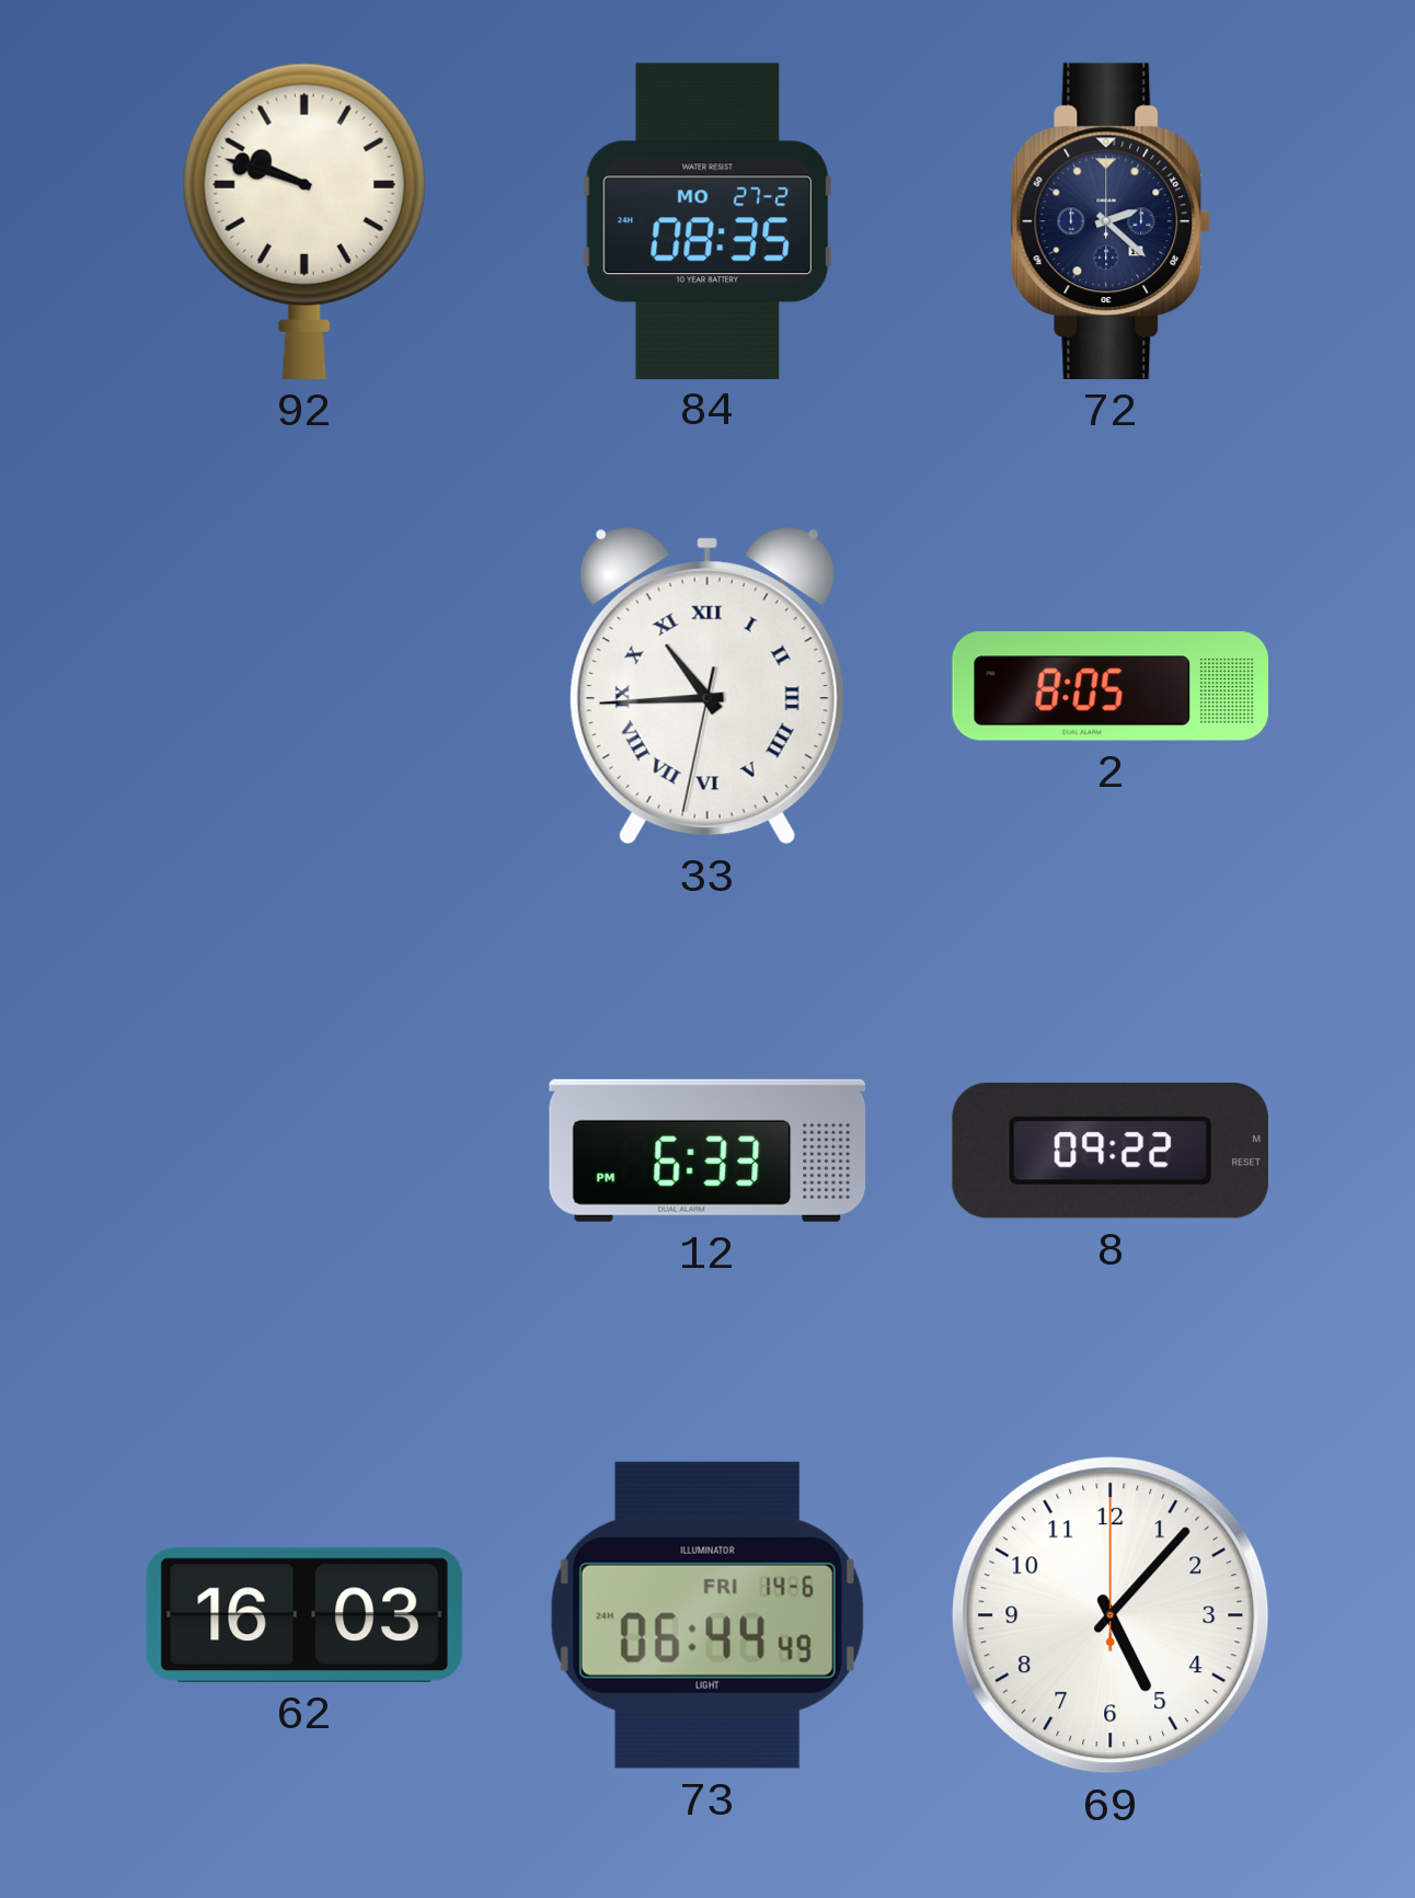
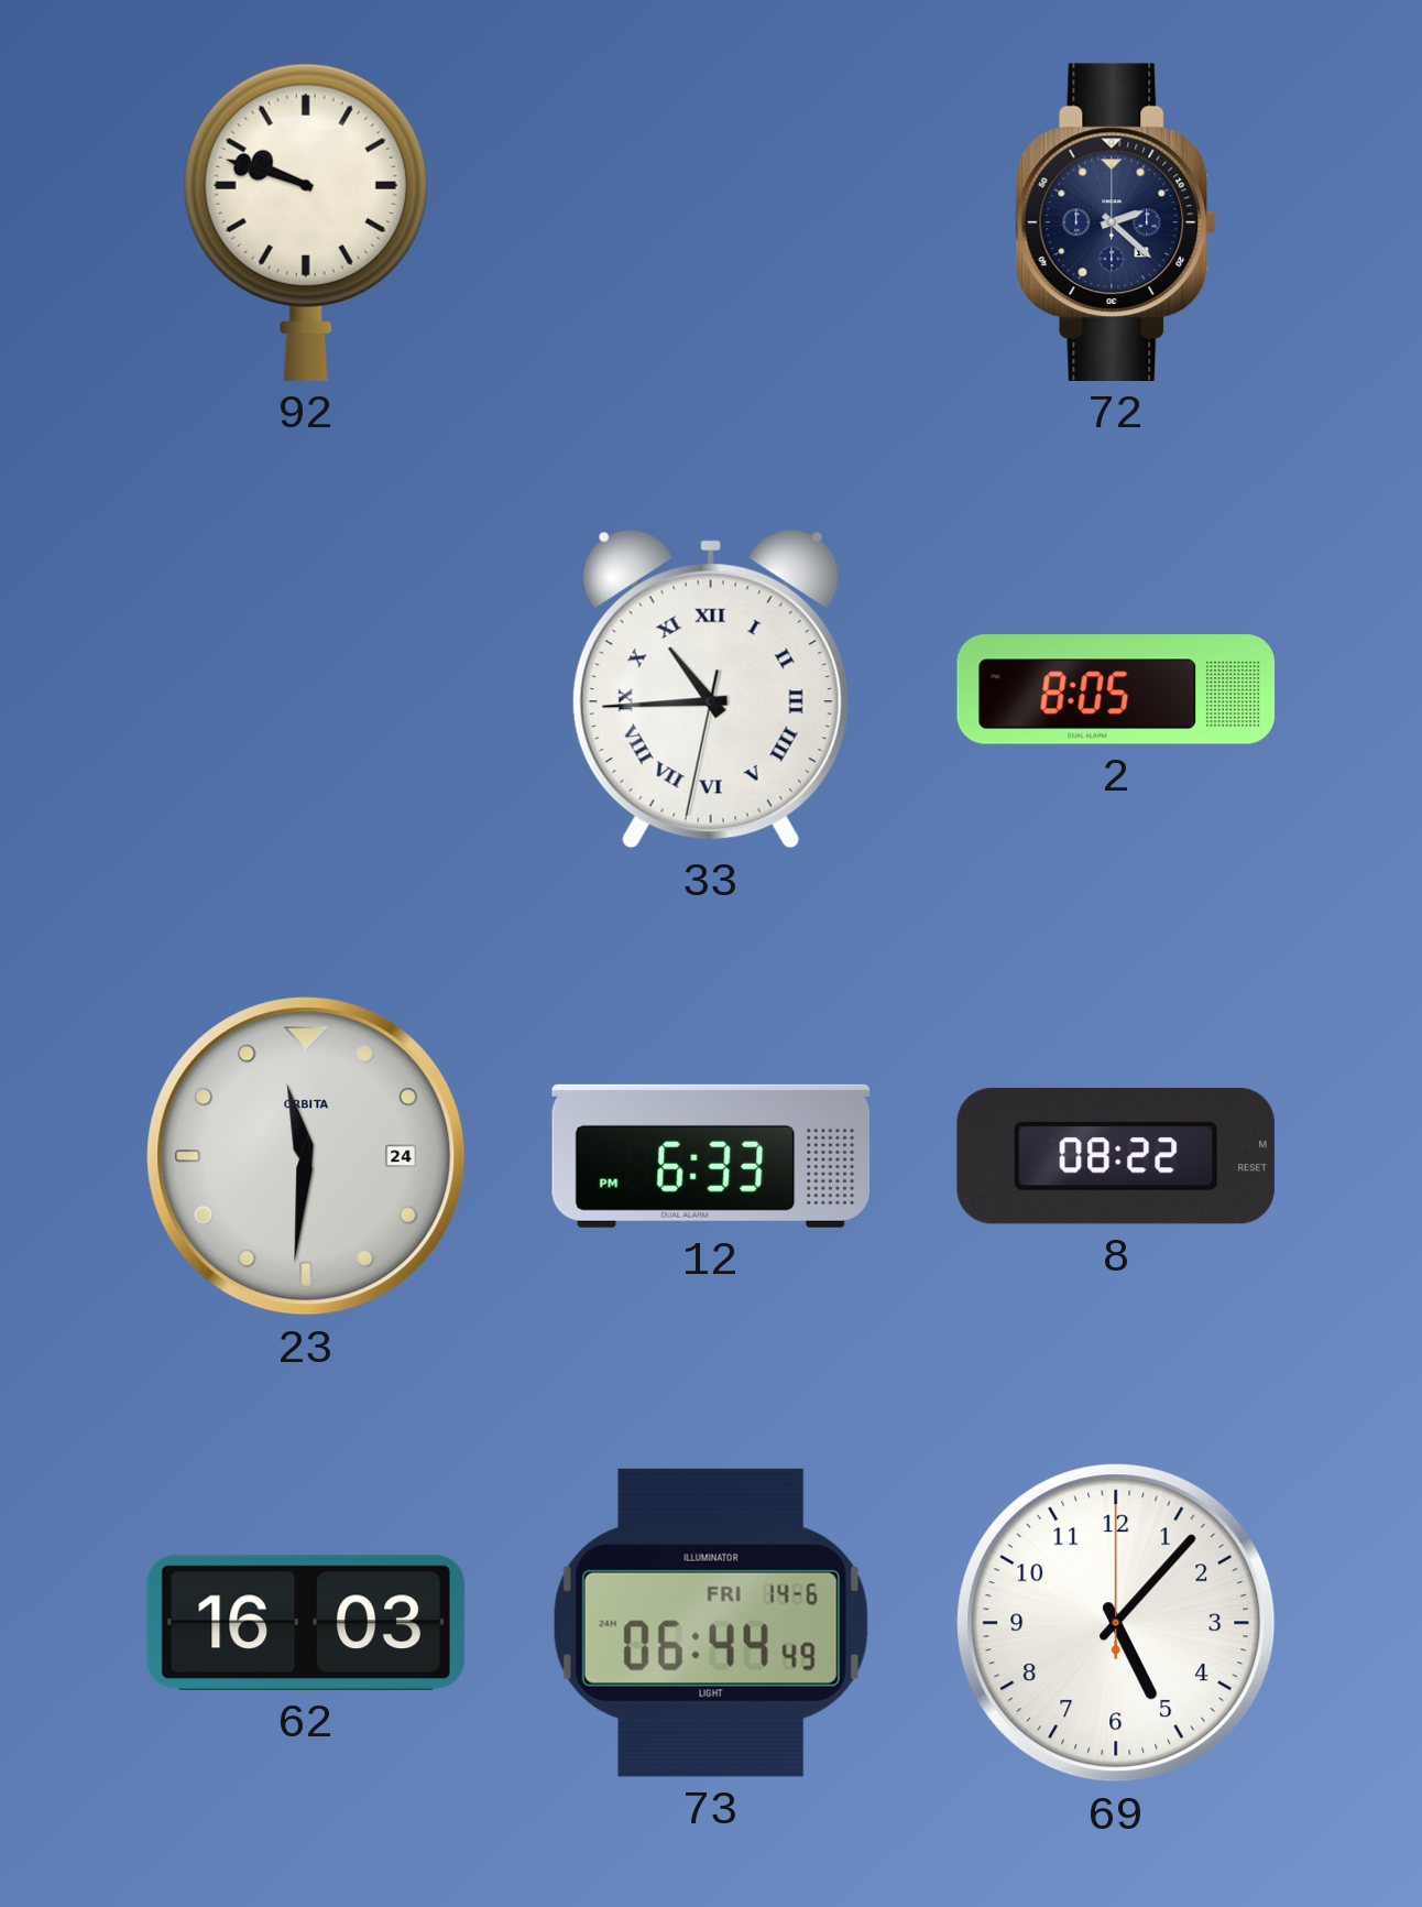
84: 08:35 -> none (706, 220)
23: none -> 11:31 (306, 1156)
8: 09:22 -> 08:22 (1116, 1156)
